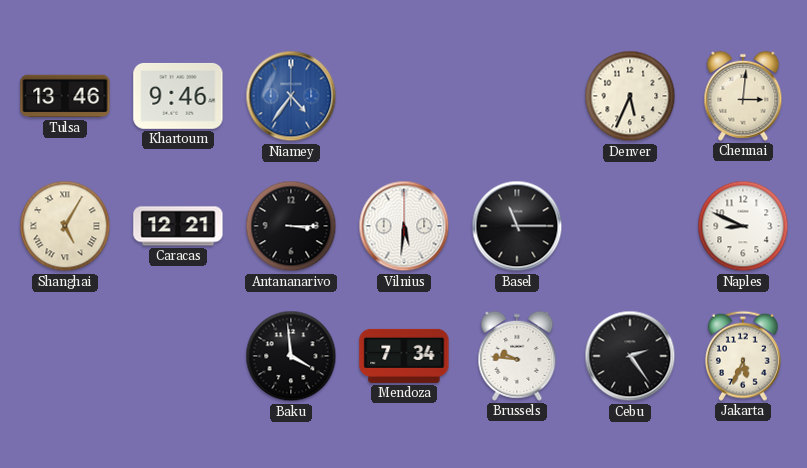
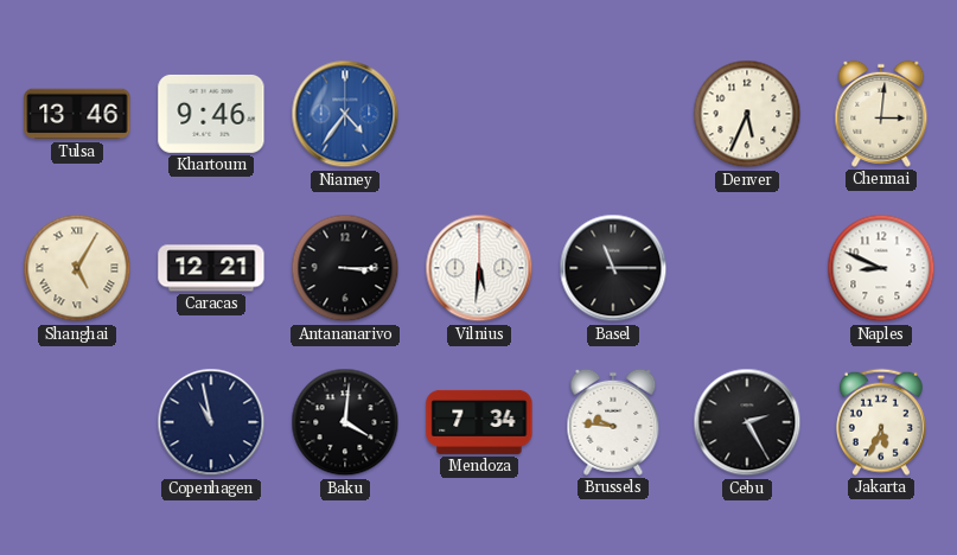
Copenhagen: none -> 10:58 (211, 422)
Baku: 3:59 -> 4:01 (345, 422)
Cebu: 2:24 -> 2:25 (747, 422)
